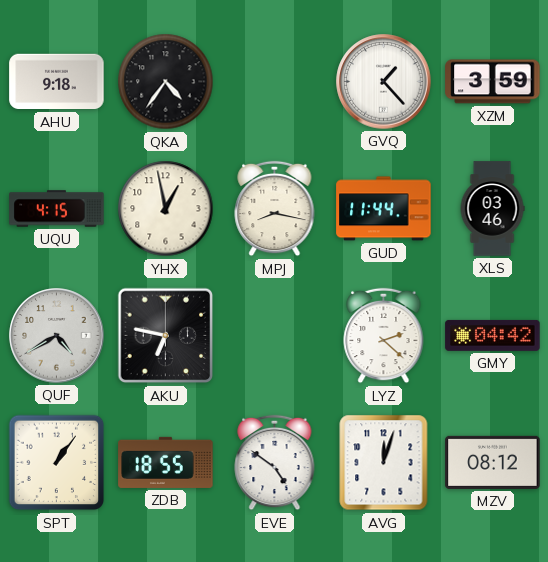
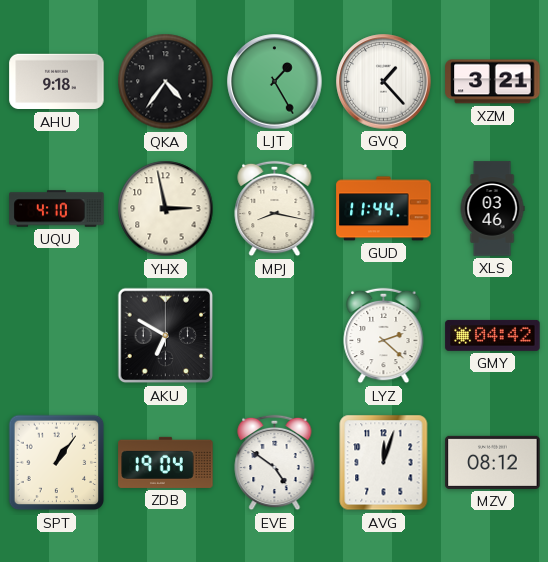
LJT: none -> 1:25 (275, 82)
XZM: 3:59 -> 3:21 (493, 82)
UQU: 4:15 -> 4:10 (57, 209)
YHX: 12:58 -> 2:58 (166, 209)
QUF: 4:40 -> none (57, 336)
AKU: 6:47 -> 6:50 (166, 336)
ZDB: 18:55 -> 19:04 (166, 462)
